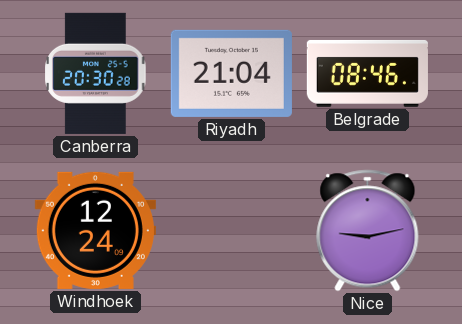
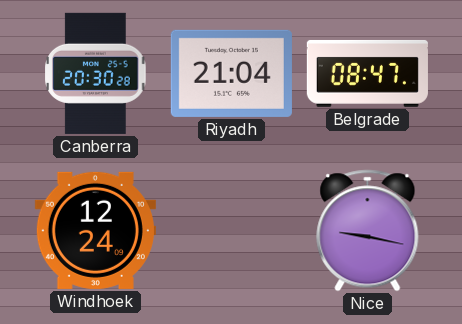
Belgrade: 08:46 -> 08:47 (367, 73)
Nice: 9:13 -> 9:17 (368, 231)
